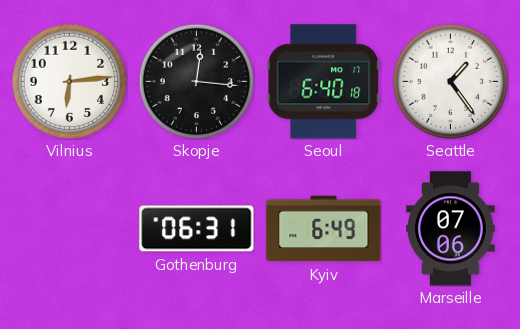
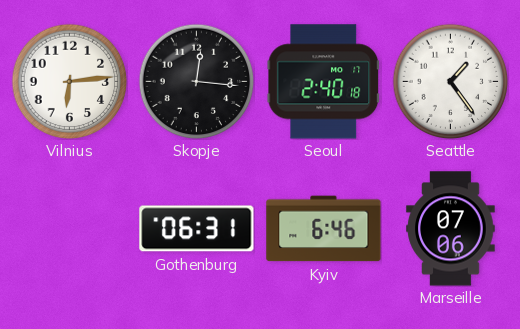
Seoul: 6:40 -> 2:40 (324, 82)
Kyiv: 6:49 -> 6:46 (324, 229)
